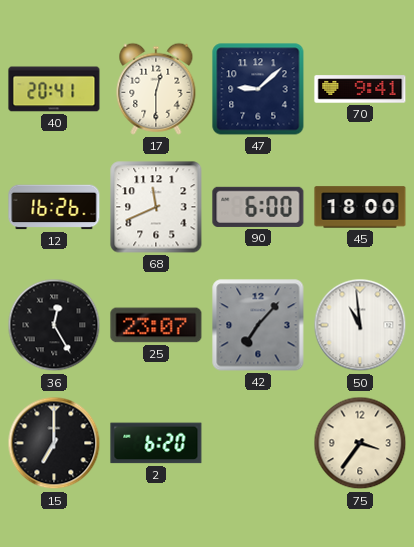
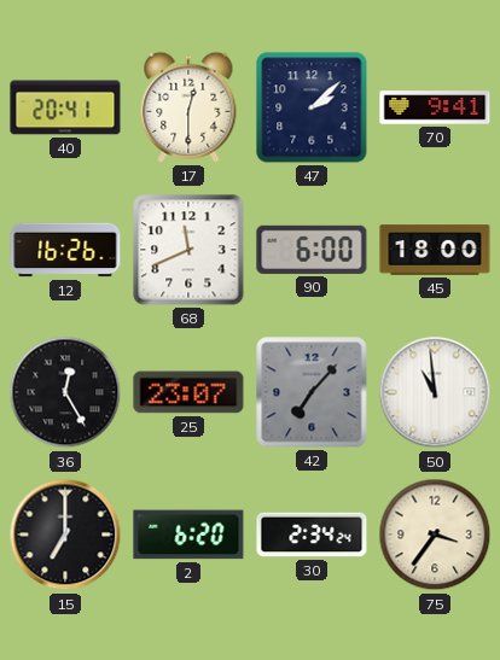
47: 9:08 -> 2:08 (312, 107)
30: none -> 2:34 (312, 535)
